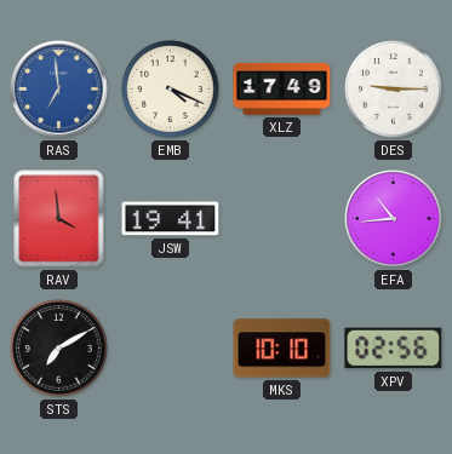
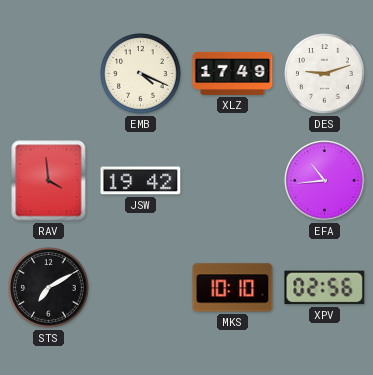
RAS: 6:59 -> none (59, 90)
DES: 9:15 -> 9:12 (325, 74)
JSW: 19:41 -> 19:42 (141, 181)
